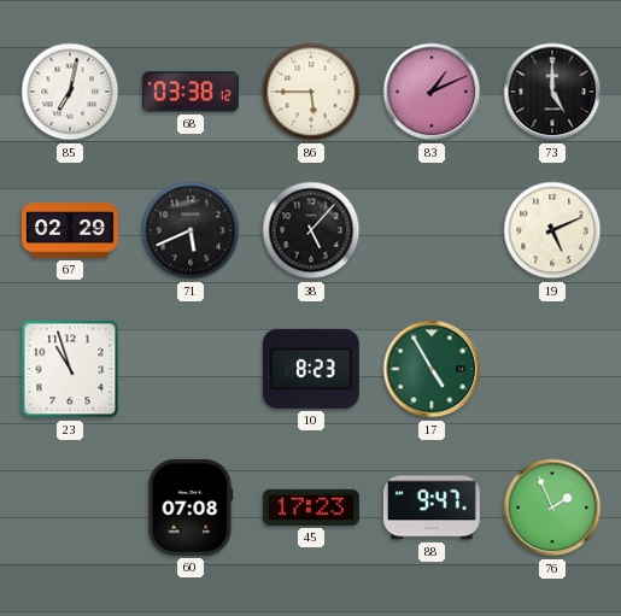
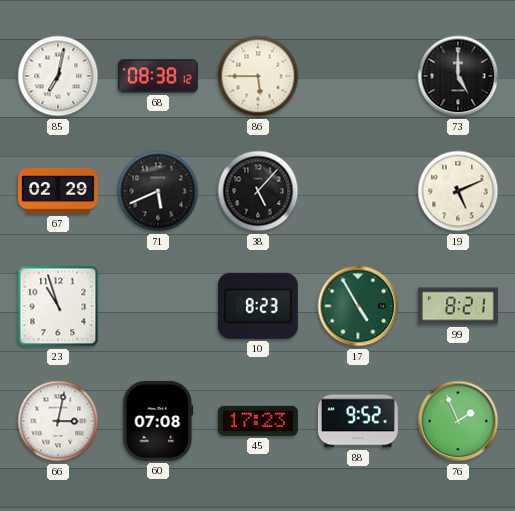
68: 03:38 -> 08:38 (158, 76)
83: 1:11 -> none (432, 92)
99: none -> 8:21 (458, 306)
66: none -> 3:02 (58, 421)
88: 9:47 -> 9:52 (358, 421)
